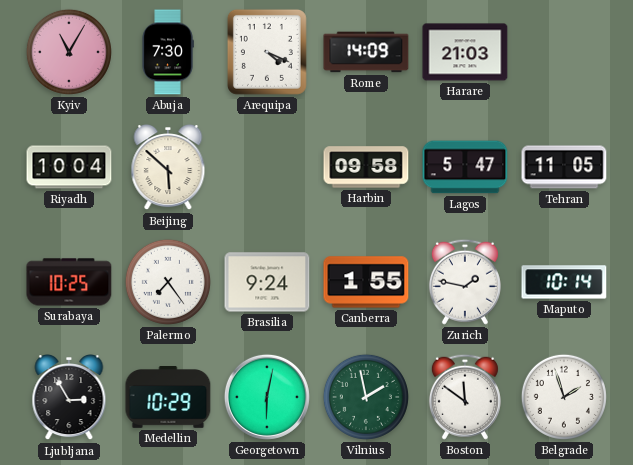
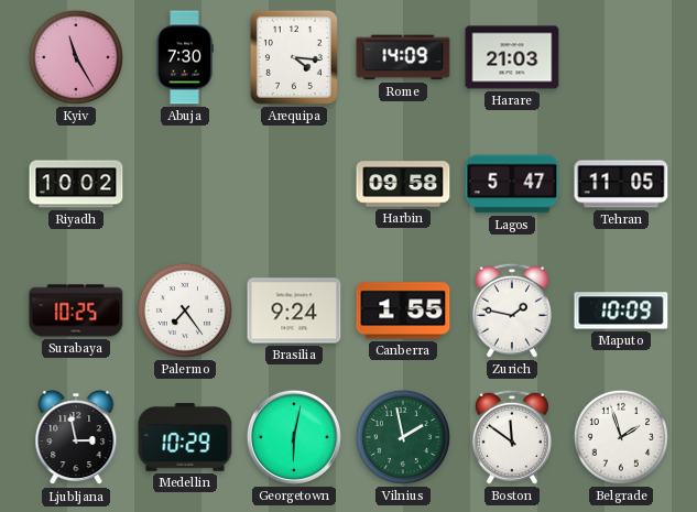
Kyiv: 11:05 -> 11:25 (76, 57)
Arequipa: 4:19 -> 4:16 (294, 57)
Riyadh: 10:04 -> 10:02 (76, 184)
Beijing: 5:52 -> none (168, 168)
Maputo: 10:14 -> 10:09 (621, 311)
Ljubljana: 2:55 -> 2:58 (76, 438)
